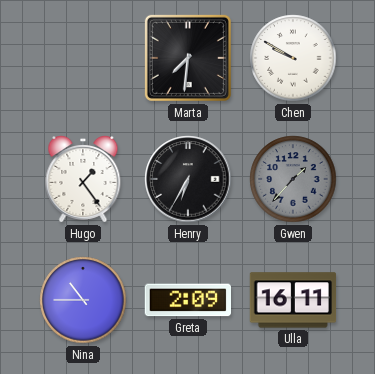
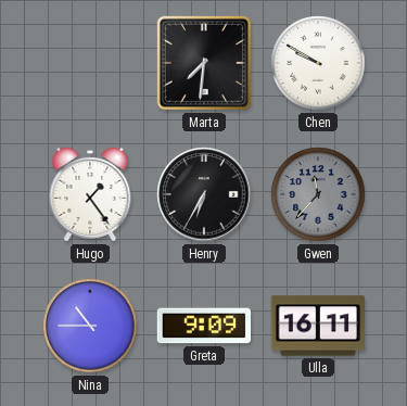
Gwen: 1:37 -> 11:37 (318, 194)
Greta: 2:09 -> 9:09 (203, 326)
